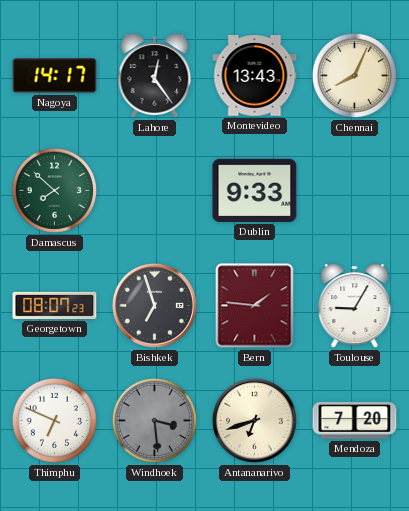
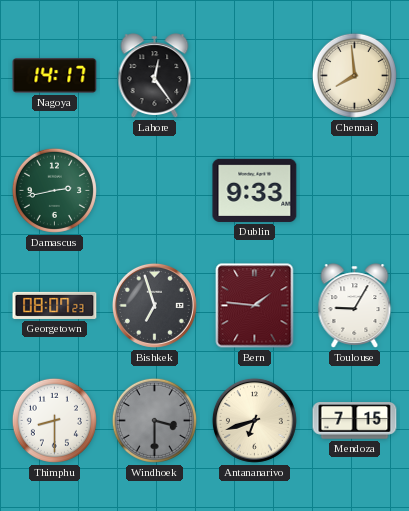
Montevideo: 13:43 -> none (255, 76)
Chennai: 8:04 -> 7:59 (354, 75)
Damascus: 7:52 -> 2:43 (54, 190)
Thimphu: 6:49 -> 8:30 (54, 420)
Windhoek: 3:29 -> 3:30 (154, 420)
Mendoza: 7:20 -> 7:15 (355, 421)
